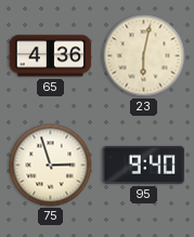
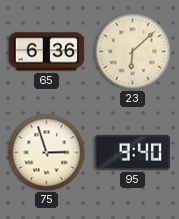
65: 4:36 -> 6:36 (47, 52)
23: 6:02 -> 6:08 (133, 52)
